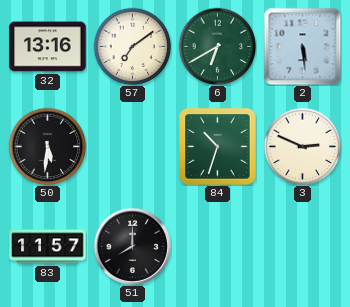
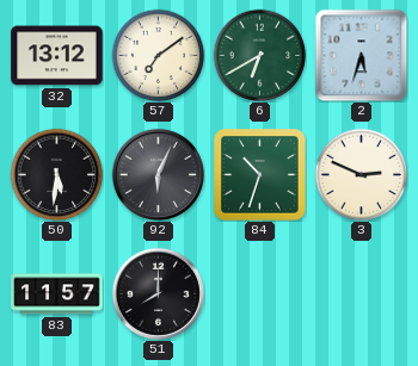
32: 13:16 -> 13:12 (57, 56)
2: 5:29 -> 5:33 (361, 55)
92: none -> 6:04 (158, 174)
